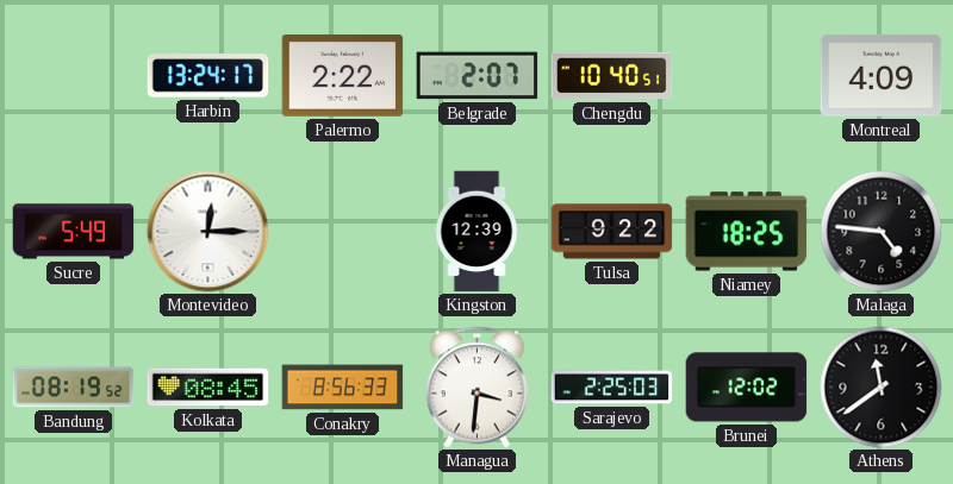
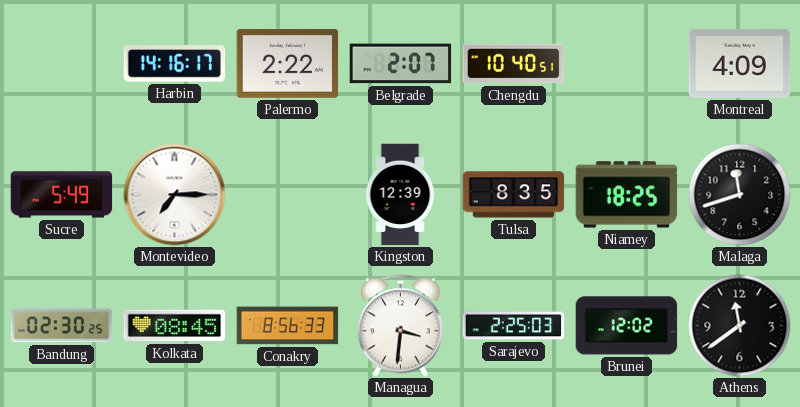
Harbin: 13:24 -> 14:16 (175, 64)
Montevideo: 12:15 -> 7:15 (175, 195)
Tulsa: 9:22 -> 8:35 (514, 195)
Malaga: 4:46 -> 11:42 (740, 195)
Bandung: 08:19 -> 02:30 (62, 326)
